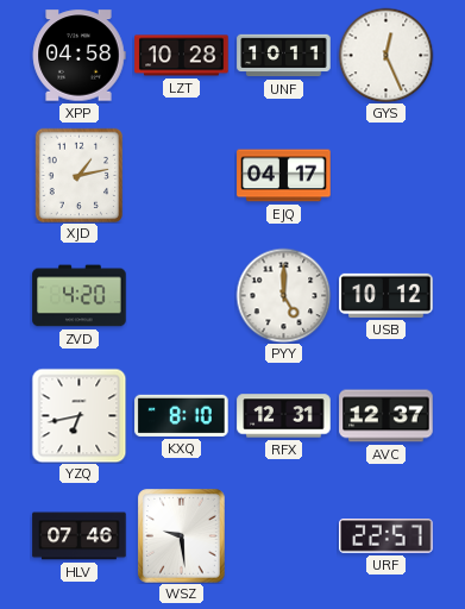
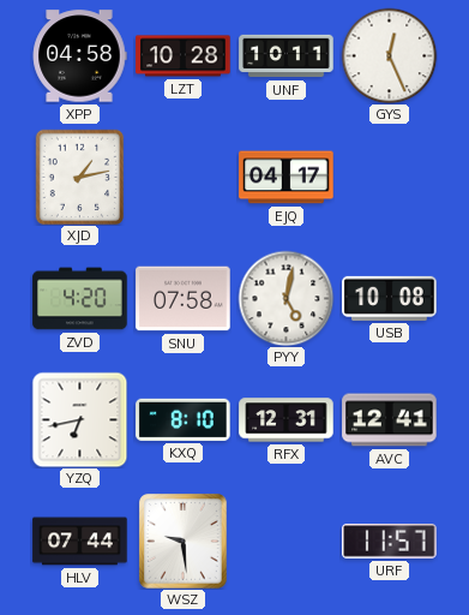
SNU: none -> 07:58 (184, 299)
PYY: 5:00 -> 5:02 (285, 298)
USB: 10:12 -> 10:08 (390, 298)
AVC: 12:37 -> 12:41 (390, 420)
HLV: 07:46 -> 07:44 (80, 542)
URF: 22:57 -> 11:57 (390, 542)
